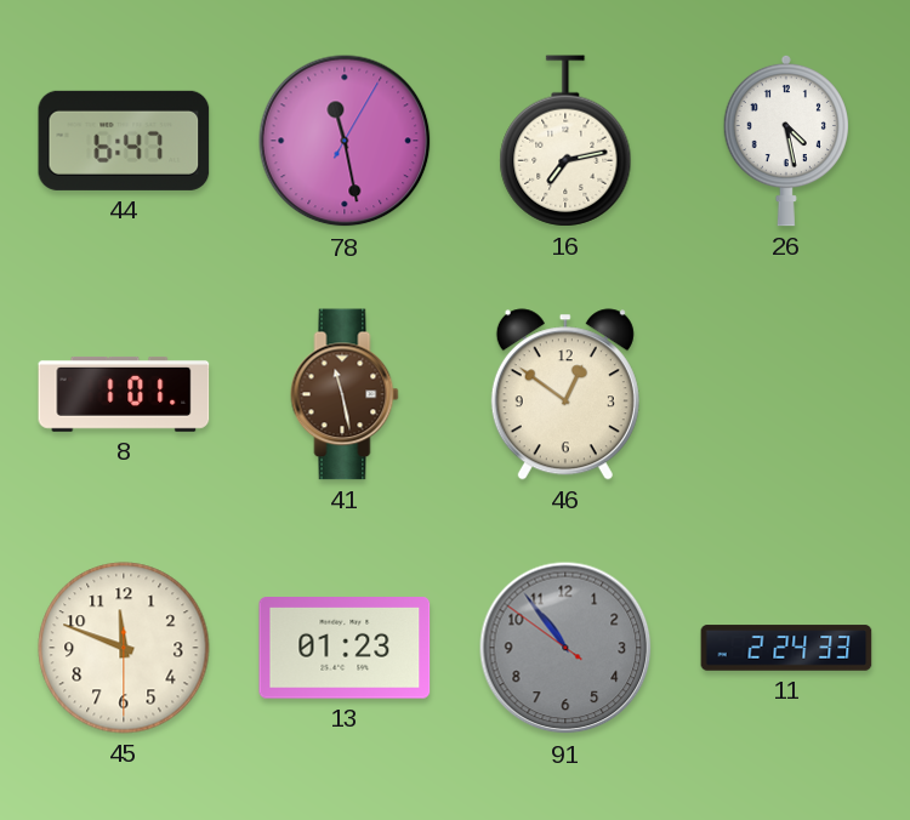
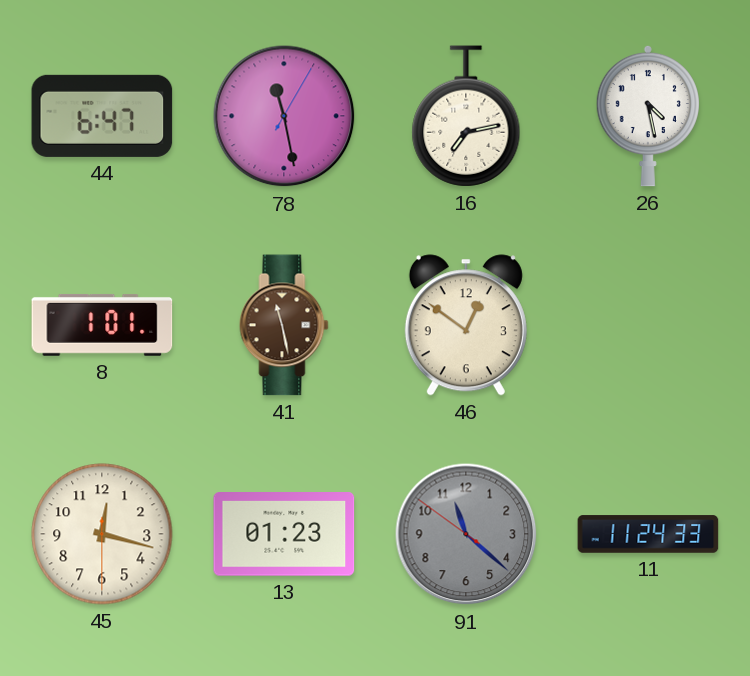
45: 11:48 -> 12:17 (102, 534)
91: 10:53 -> 11:21 (466, 534)
11: 2:24 -> 11:24 (648, 534)
